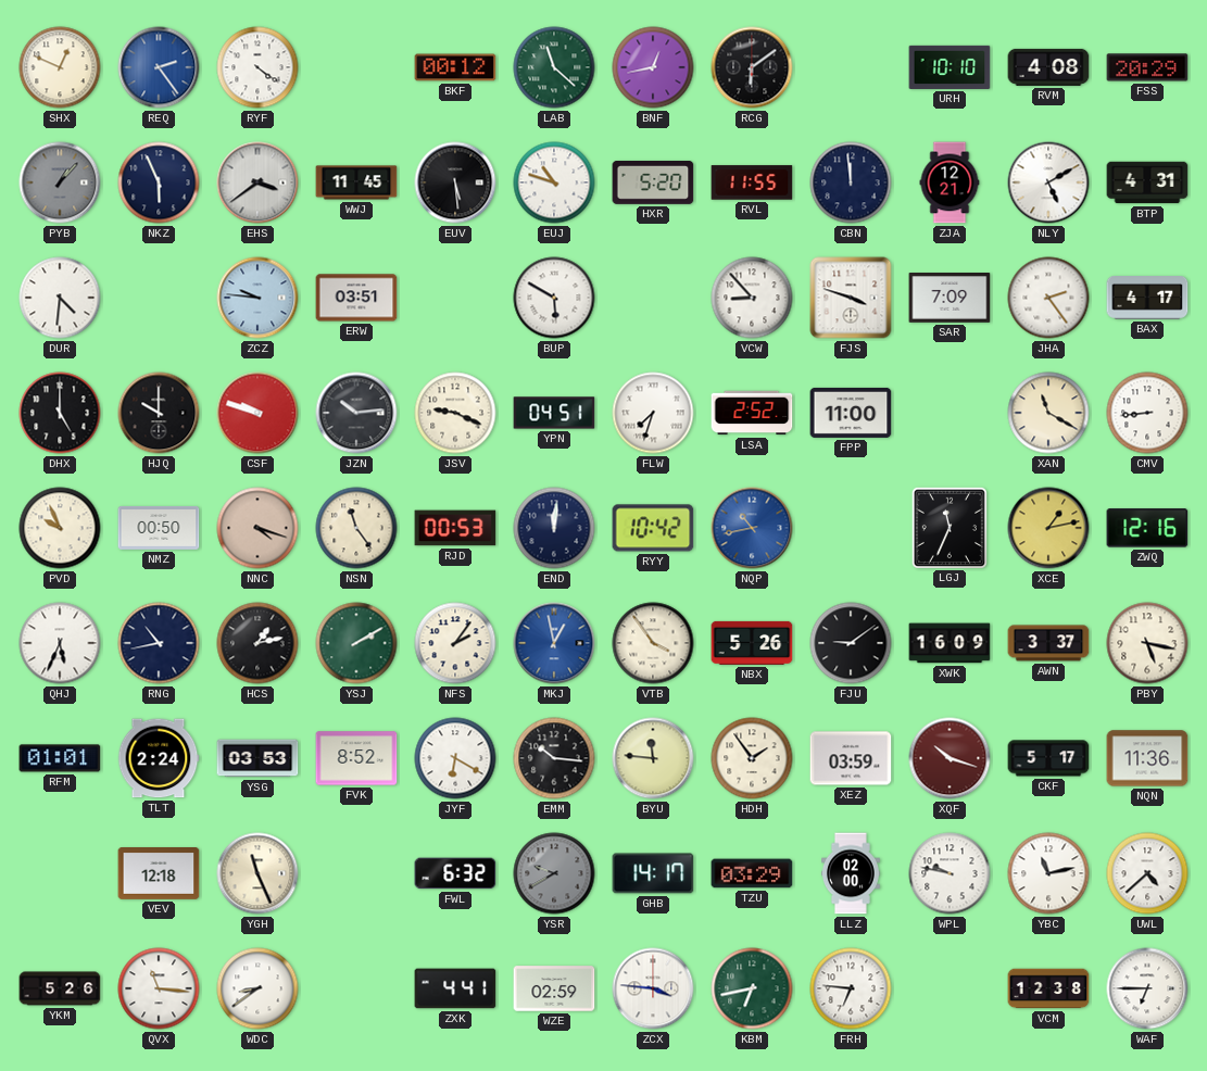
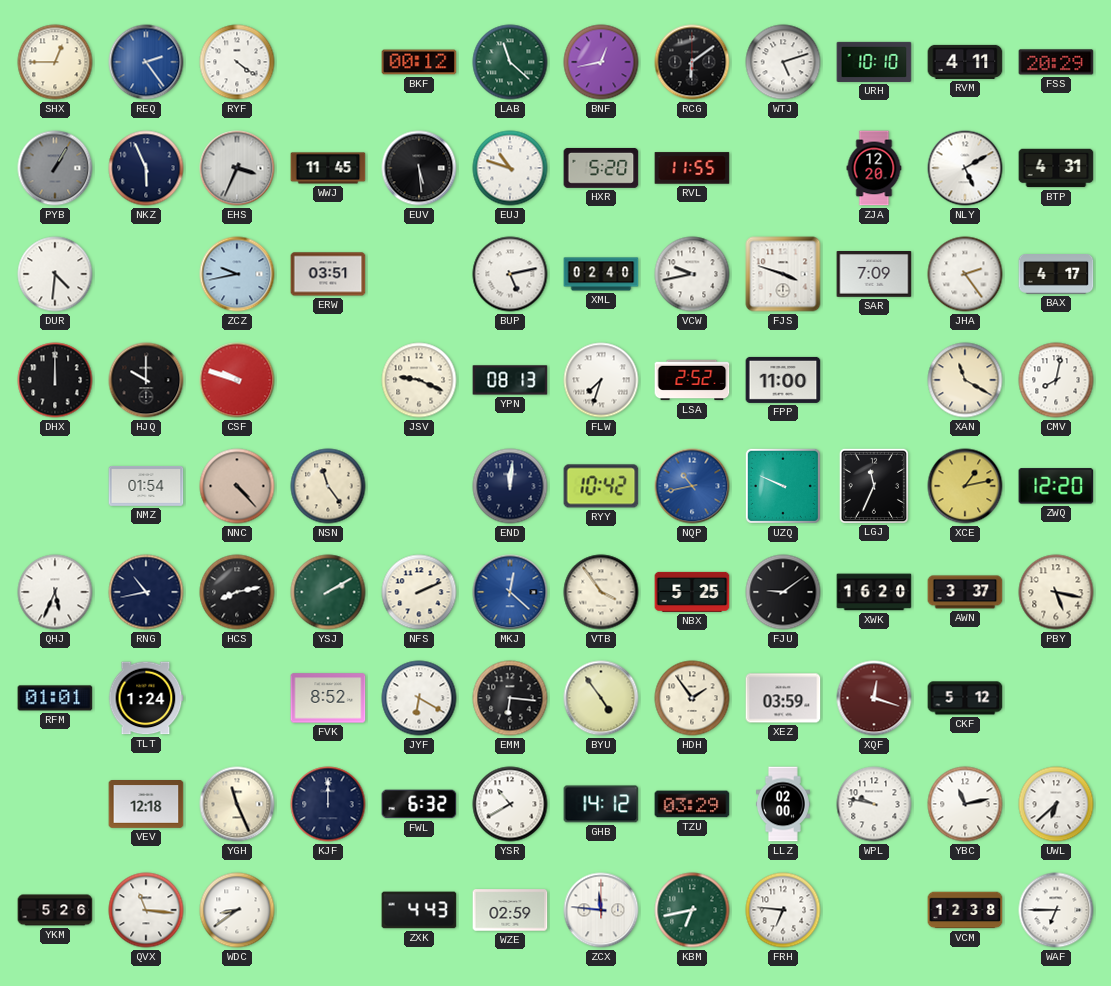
SHX: 12:49 -> 12:45 (55, 62)
WTJ: none -> 5:12 (783, 62)
RVM: 4:08 -> 4:11 (965, 62)
PYB: 1:07 -> 1:05 (55, 168)
EHS: 3:39 -> 3:34 (237, 168)
CBN: 11:59 -> none (851, 182)
ZJA: 12:21 -> 12:20 (874, 168)
ZCZ: 9:46 -> 9:43 (237, 274)
BUP: 5:50 -> 5:13 (510, 274)
XML: none -> 02:40 (601, 274)
VCW: 8:53 -> 9:43 (692, 274)
DHX: 5:00 -> 12:00 (55, 380)
JZN: 10:14 -> none (356, 413)
YPN: 04:51 -> 08:13 (510, 380)
CMV: 8:44 -> 8:02 (1056, 380)
PVD: 9:56 -> none (60, 528)
NMZ: 00:50 -> 01:54 (146, 487)
NNC: 4:18 -> 4:23 (237, 486)
RJD: 00:53 -> none (455, 528)
UZQ: none -> 9:49 (783, 486)
ZWQ: 12:16 -> 12:20 (1056, 486)
HCS: 1:13 -> 8:13 (237, 592)
NFS: 2:06 -> 2:11 (419, 592)
MKJ: 12:58 -> 12:22 (510, 592)
NBX: 5:26 -> 5:25 (692, 592)
XWK: 16:09 -> 16:20 (874, 592)
TLT: 2:24 -> 1:24 (146, 698)
YSG: 03:53 -> none (257, 758)
EMM: 10:16 -> 6:16 (510, 698)
BYU: 11:46 -> 4:54 (601, 698)
XQF: 10:18 -> 12:18 (874, 698)
CKF: 5:17 -> 5:12 (965, 698)
NQN: 11:36 -> none (1147, 758)
KJF: none -> 12:00 (328, 804)
YSR: 9:40 -> 10:40 (510, 804)
YSR dial: grey -> white (510, 804)
GHB: 14:17 -> 14:12 (601, 804)
UWL: 4:38 -> 6:38 (1056, 804)
ZXK: 4:41 -> 4:43 (419, 910)
ZCX: 3:46 -> 11:46 (601, 910)
